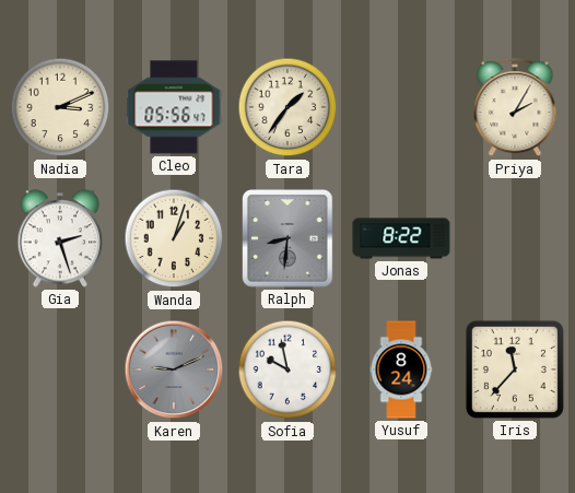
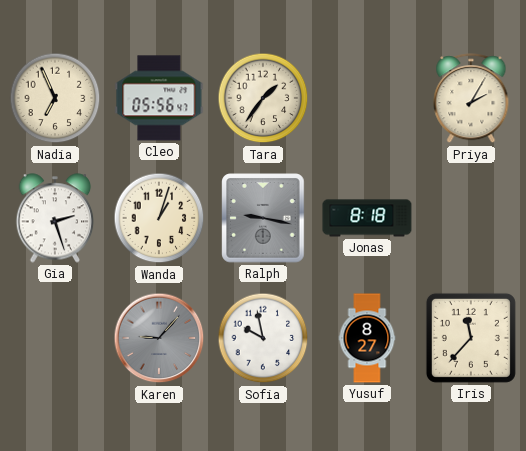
Nadia: 3:11 -> 6:56 (55, 98)
Ralph: 8:31 -> 9:17 (263, 218)
Jonas: 8:22 -> 8:18 (367, 218)
Karen: 9:11 -> 9:07 (159, 338)
Yusuf: 8:24 -> 8:27 (367, 338)
